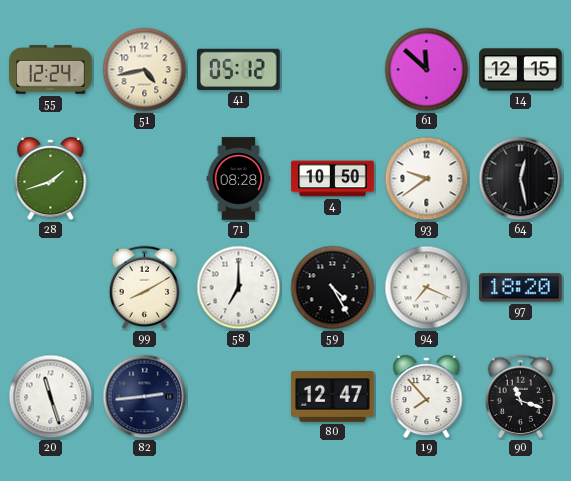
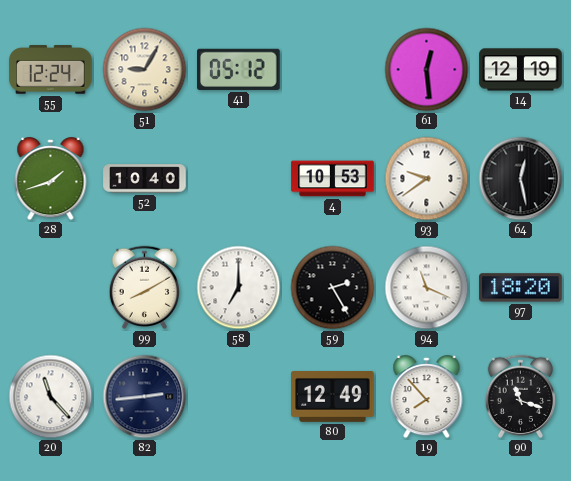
51: 4:43 -> 9:05 (145, 70)
61: 11:52 -> 12:29 (427, 70)
14: 12:15 -> 12:19 (521, 70)
52: none -> 10:40 (145, 179)
71: 08:28 -> none (239, 179)
4: 10:50 -> 10:53 (333, 179)
59: 4:25 -> 2:25 (333, 288)
94: 7:19 -> 11:19 (427, 288)
20: 11:27 -> 11:23 (51, 397)
80: 12:47 -> 12:49 (333, 397)
